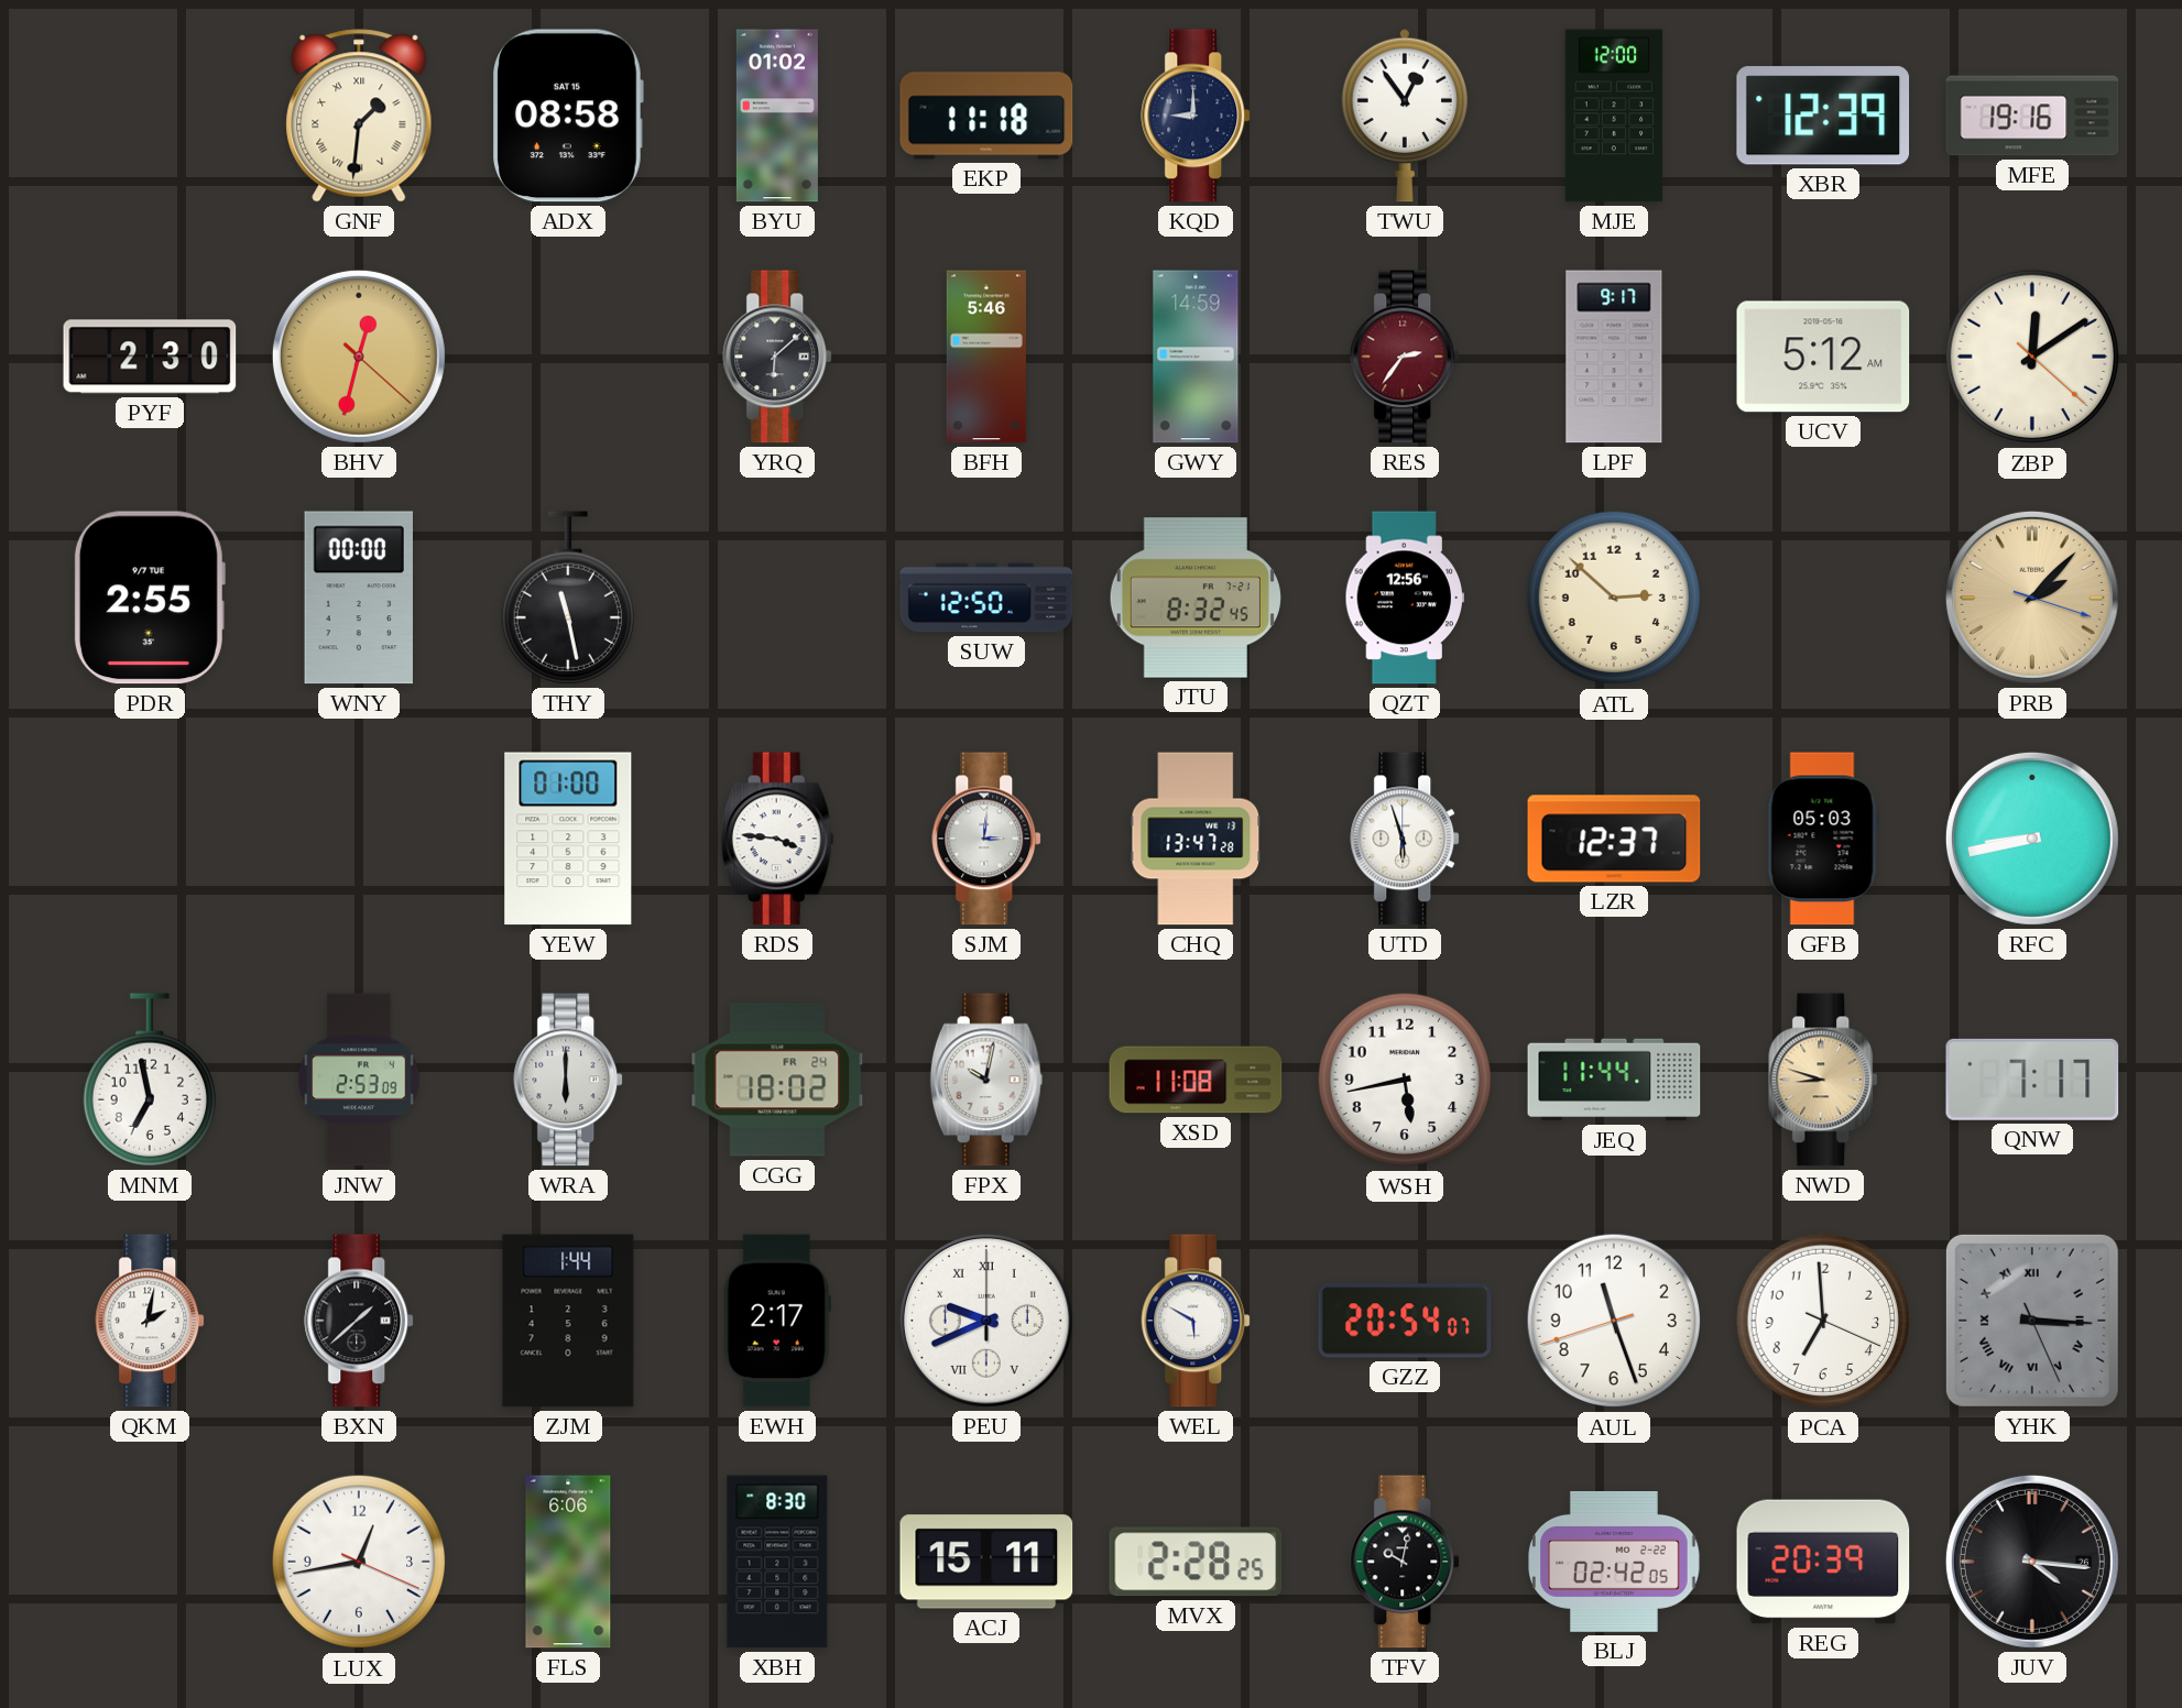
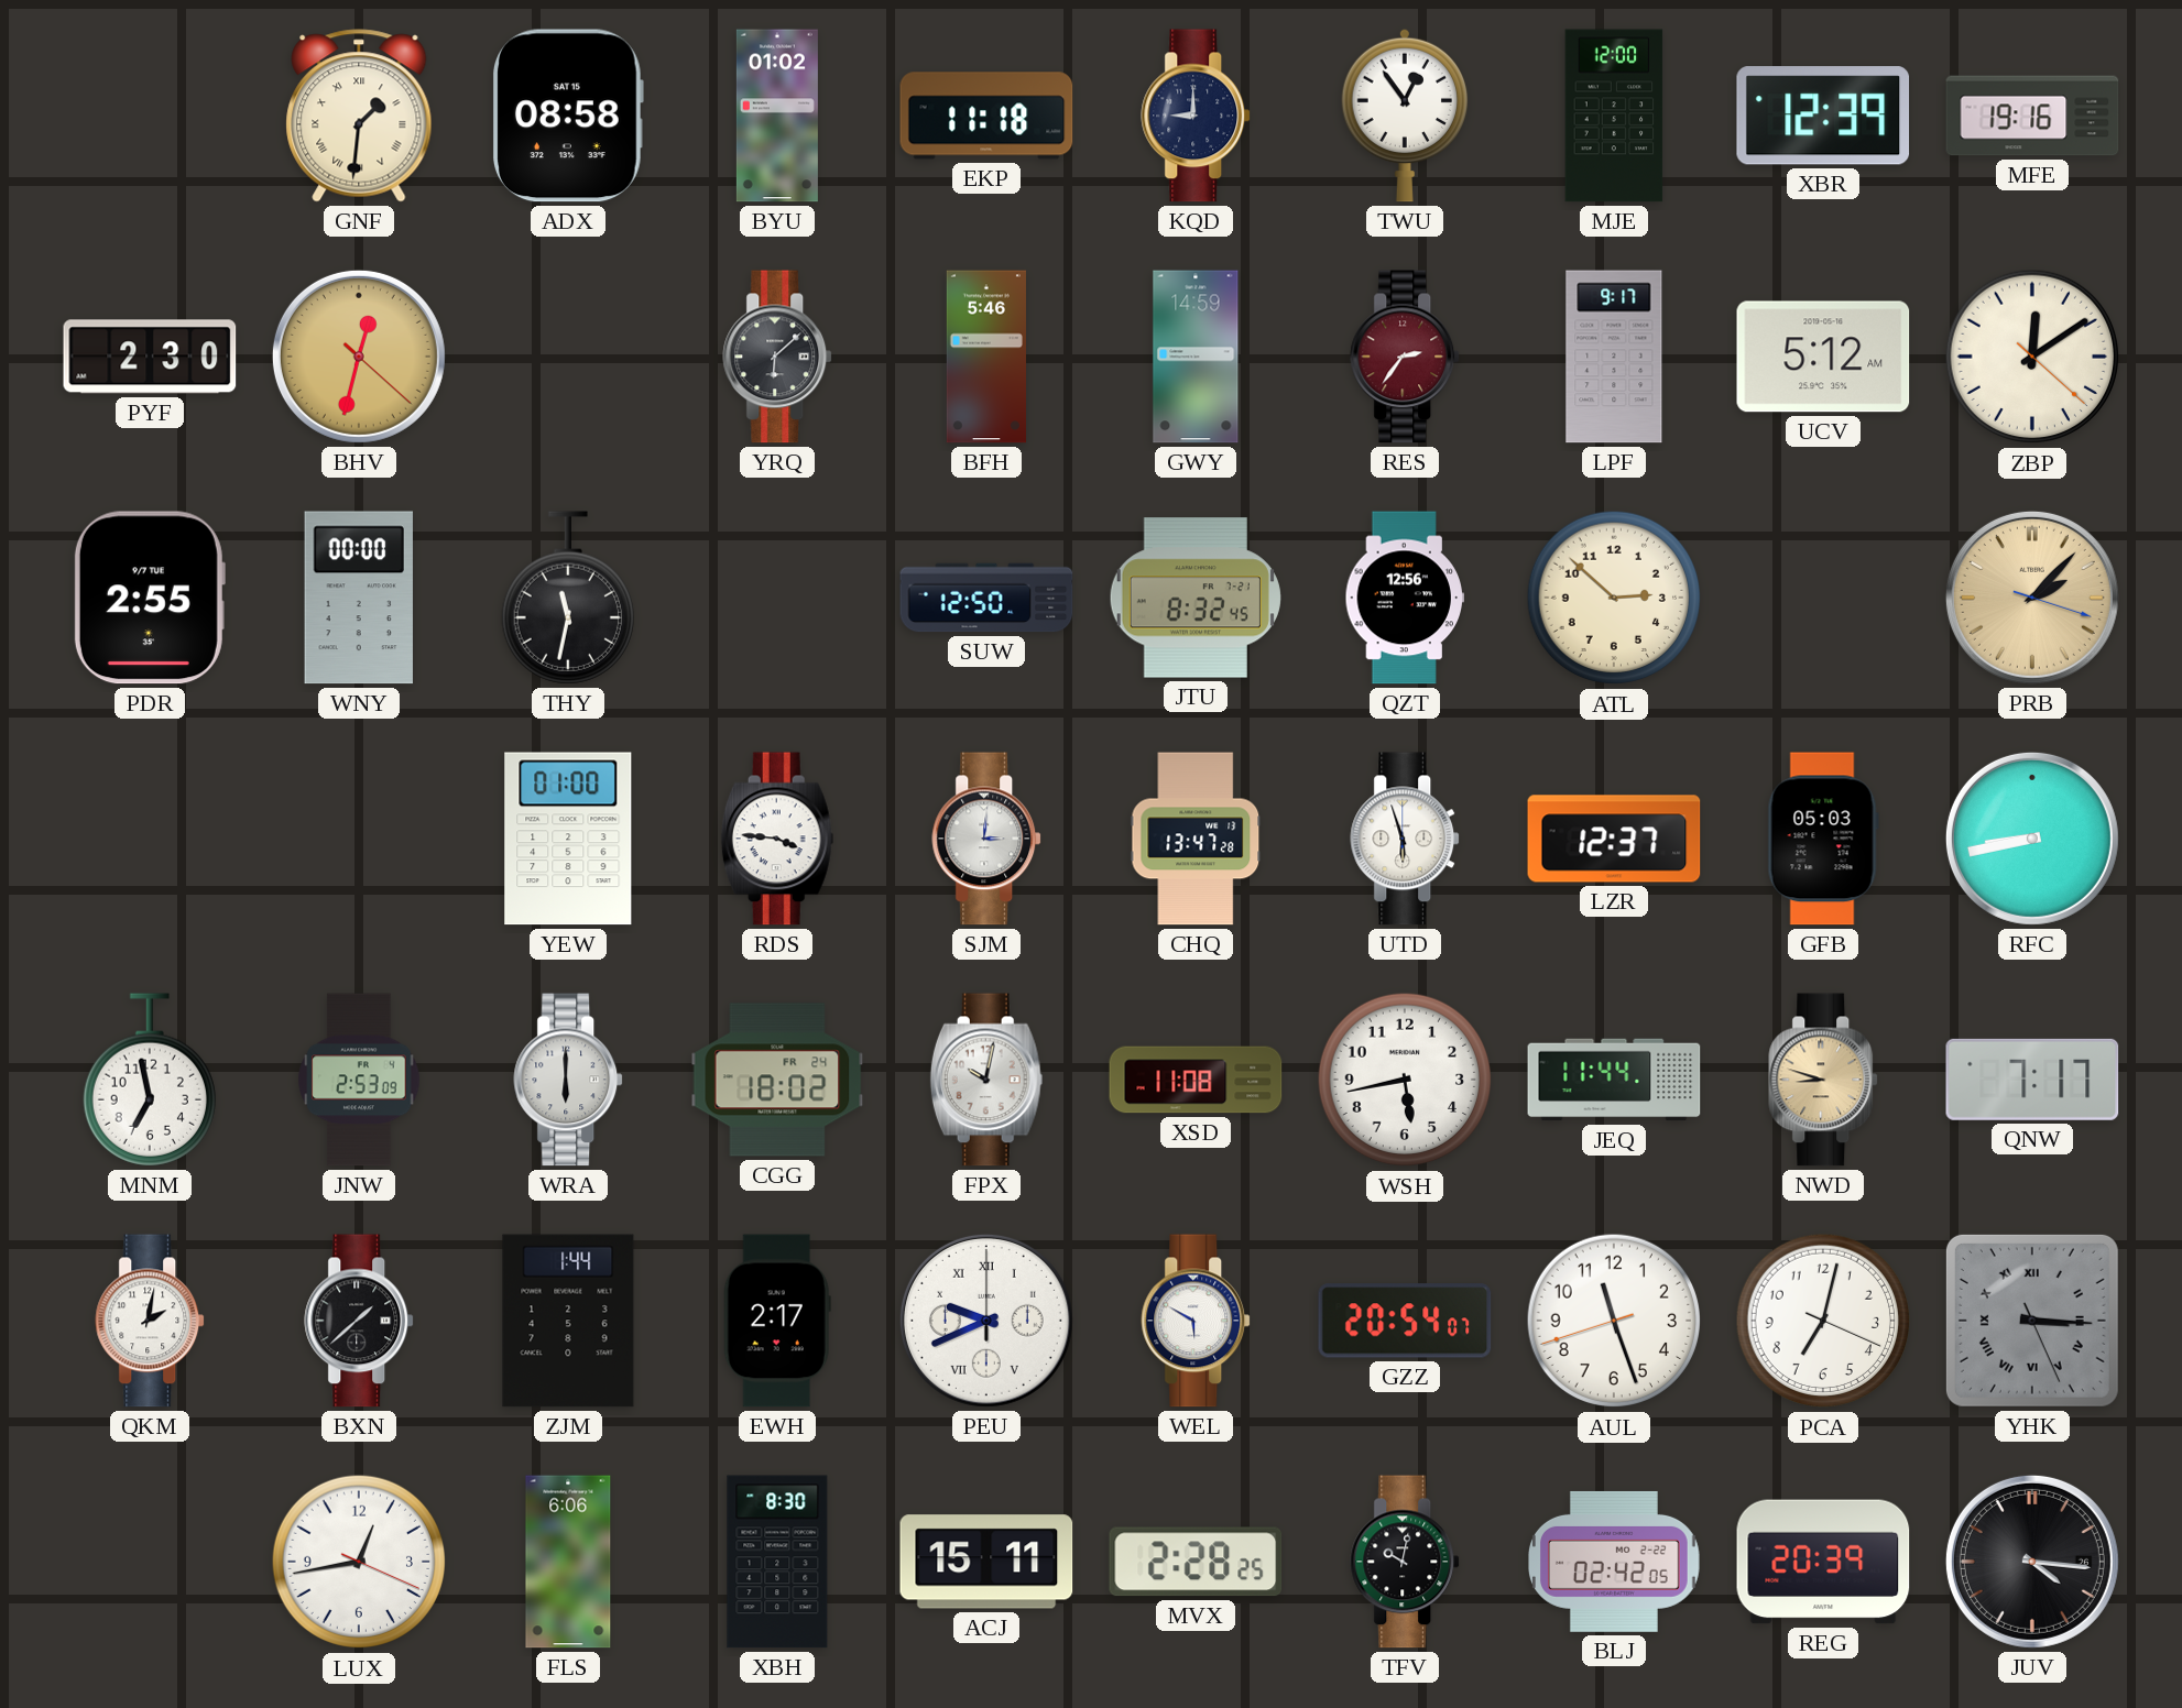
THY: 11:28 -> 11:32 (568, 598)
PCA: 6:59 -> 7:02 (1823, 1321)
